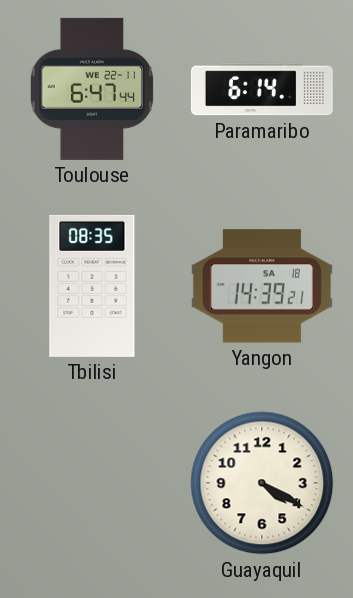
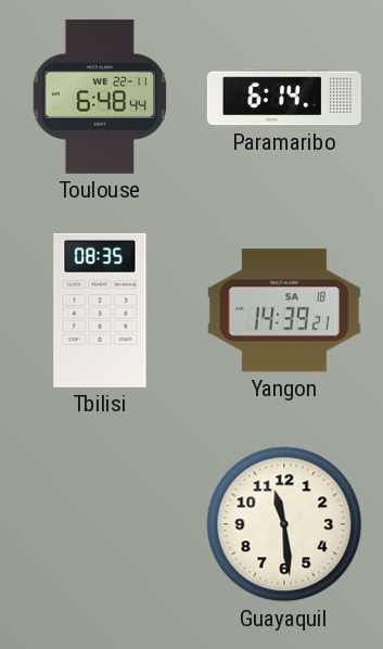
Toulouse: 6:47 -> 6:48 (100, 97)
Guayaquil: 4:20 -> 11:29 (284, 524)
